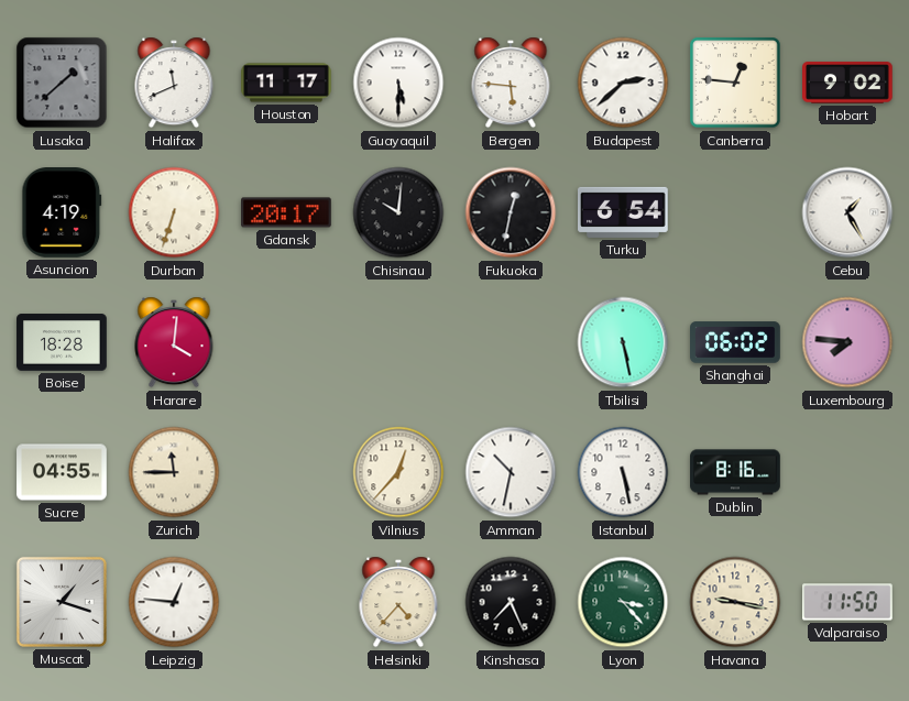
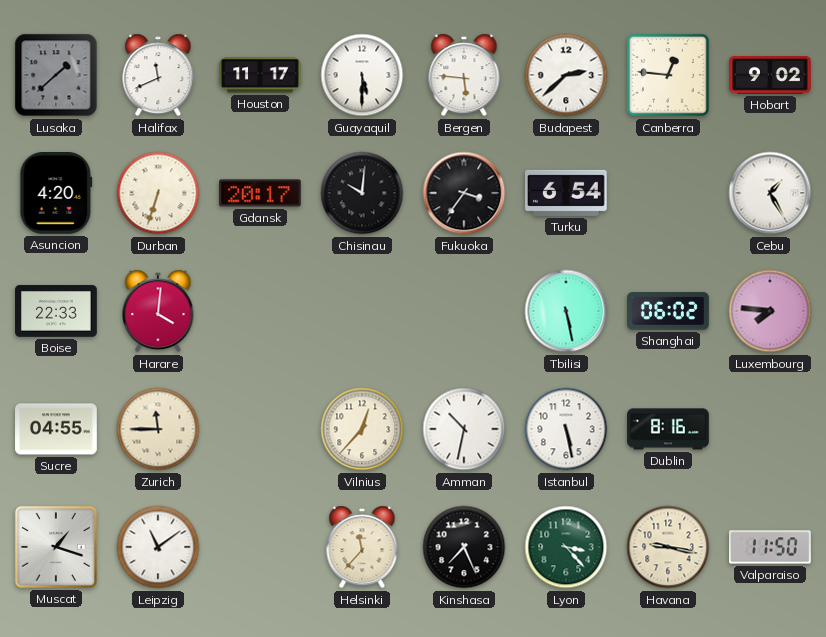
Asuncion: 4:19 -> 4:20 (56, 194)
Fukuoka: 12:32 -> 3:36 (464, 193)
Boise: 18:28 -> 22:33 (56, 311)
Leipzig: 12:46 -> 11:09 (158, 547)
Helsinki: 4:37 -> 11:37 (362, 547)
